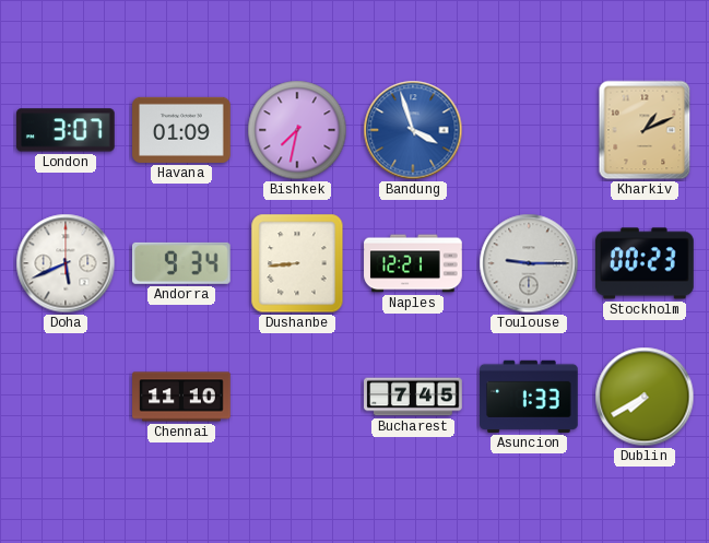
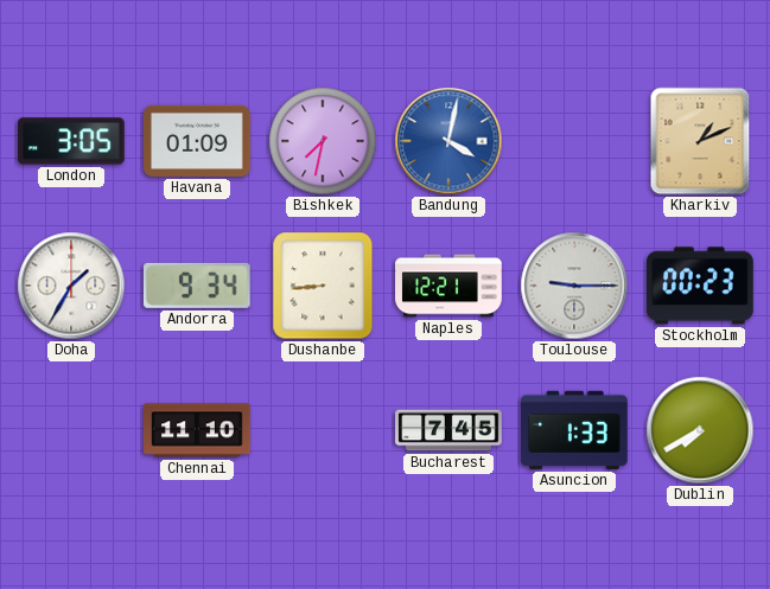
London: 3:07 -> 3:05 (72, 141)
Bandung: 3:57 -> 4:02 (448, 141)
Doha: 5:41 -> 1:35 (71, 286)
